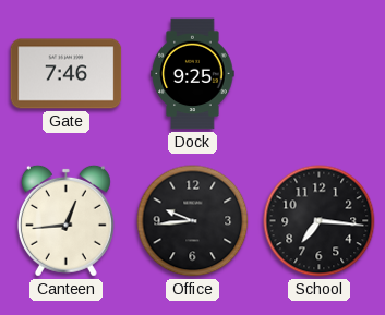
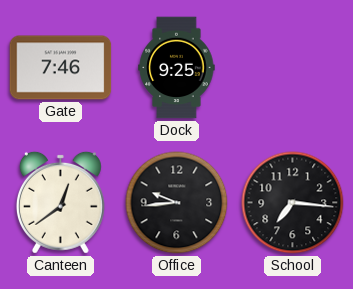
Canteen: 12:44 -> 12:39 (60, 202)
